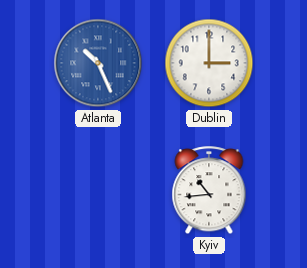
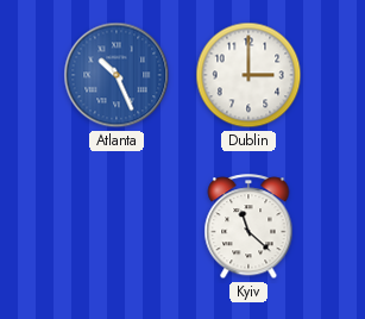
Kyiv: 10:44 -> 11:22 (248, 227)
